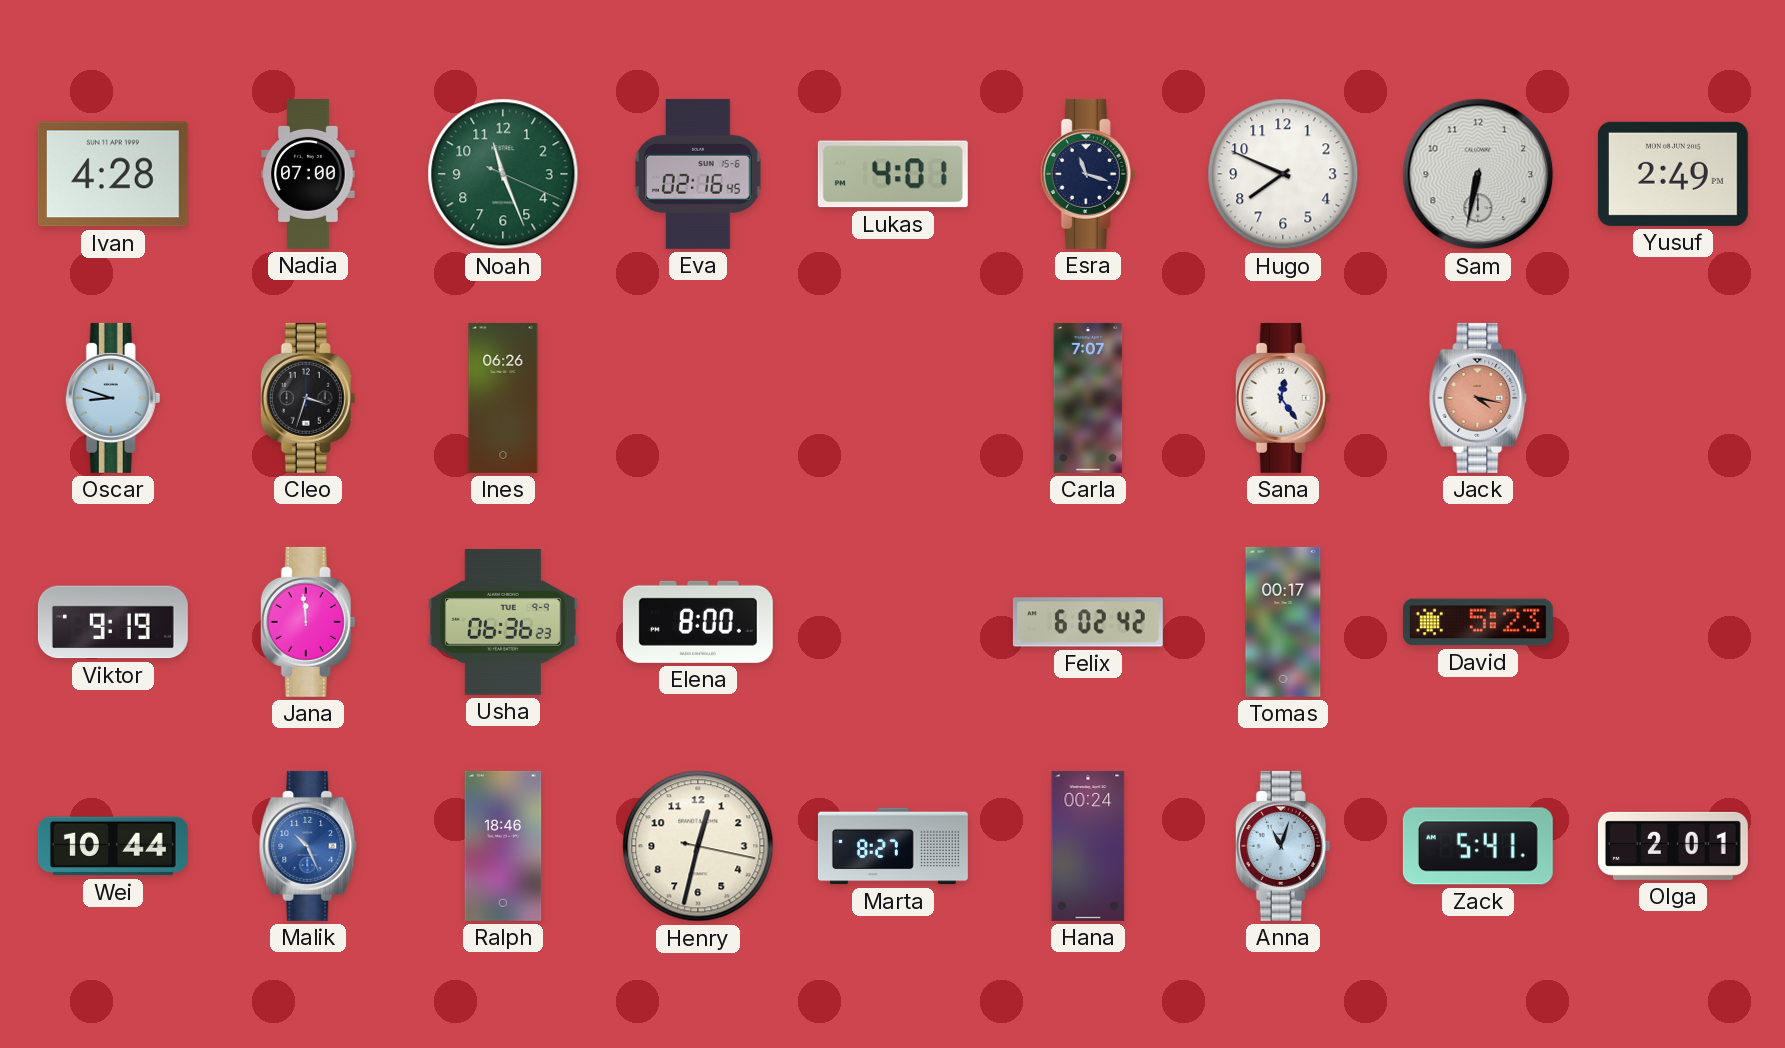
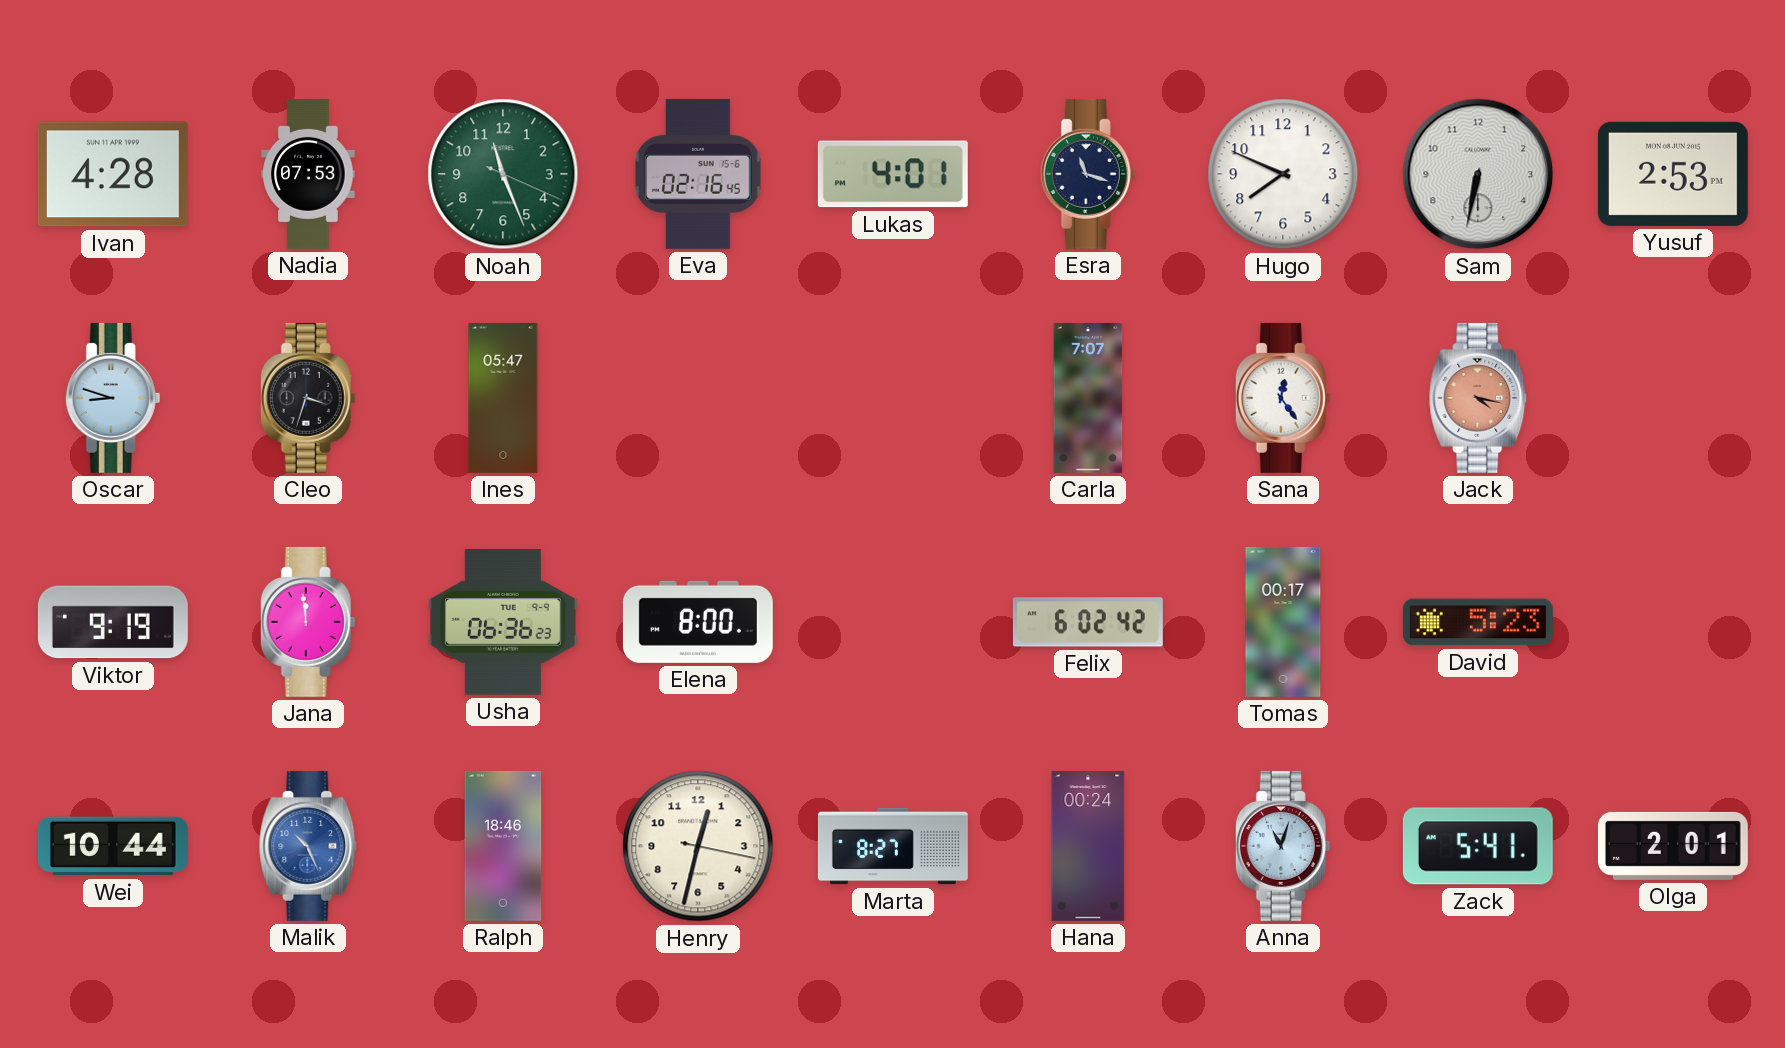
Nadia: 07:00 -> 07:53 (308, 174)
Yusuf: 2:49 -> 2:53 (1673, 174)
Ines: 06:26 -> 05:47 (503, 398)
